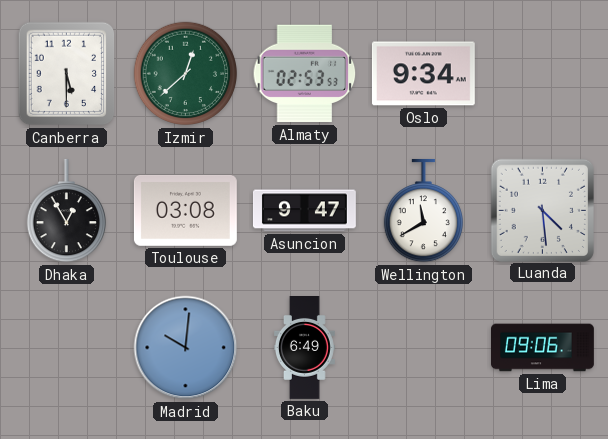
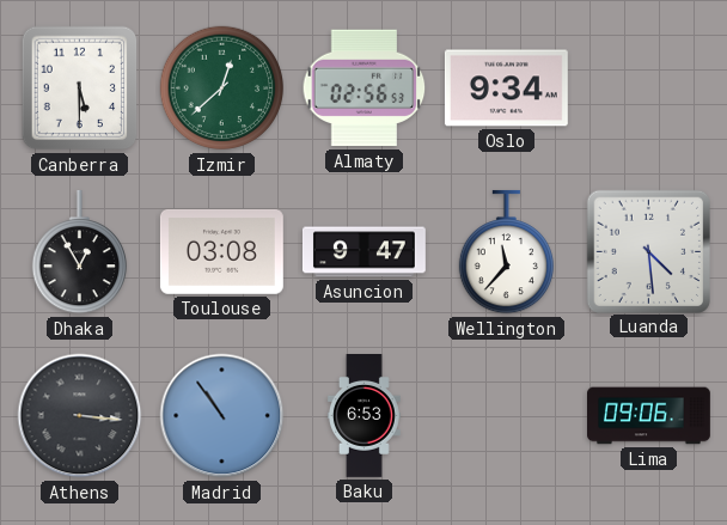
Almaty: 02:53 -> 02:56 (365, 88)
Wellington: 11:40 -> 11:37 (506, 252)
Athens: none -> 3:16 (80, 416)
Madrid: 10:01 -> 10:54 (222, 416)
Baku: 6:49 -> 6:53 (363, 416)
